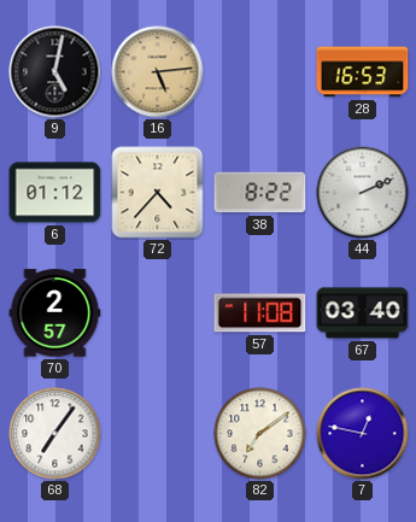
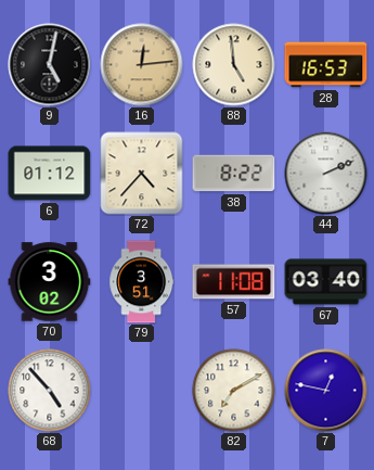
16: 5:14 -> 12:14 (142, 65)
88: none -> 4:59 (234, 65)
70: 2:57 -> 3:02 (50, 282)
79: none -> 3:51 (142, 282)
68: 7:06 -> 4:53 (50, 391)
82: 7:09 -> 7:10 (234, 391)
